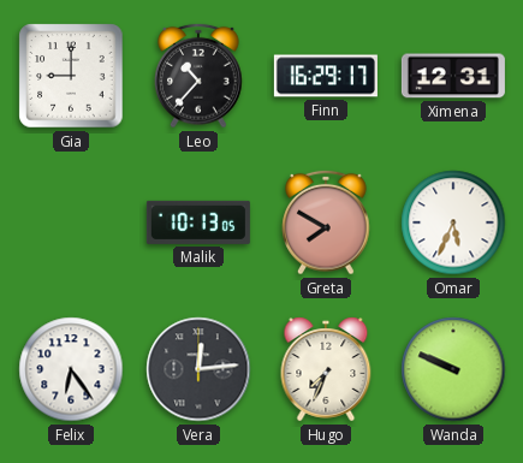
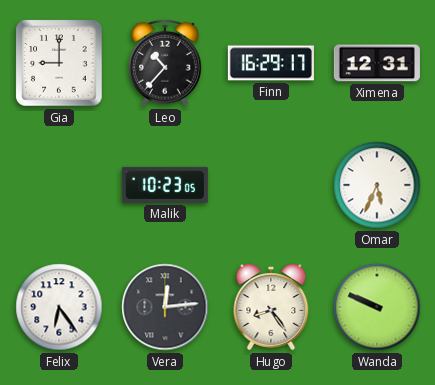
Malik: 10:13 -> 10:23 (165, 185)
Greta: 7:50 -> none (326, 222)
Hugo: 7:34 -> 8:24 (271, 307)
